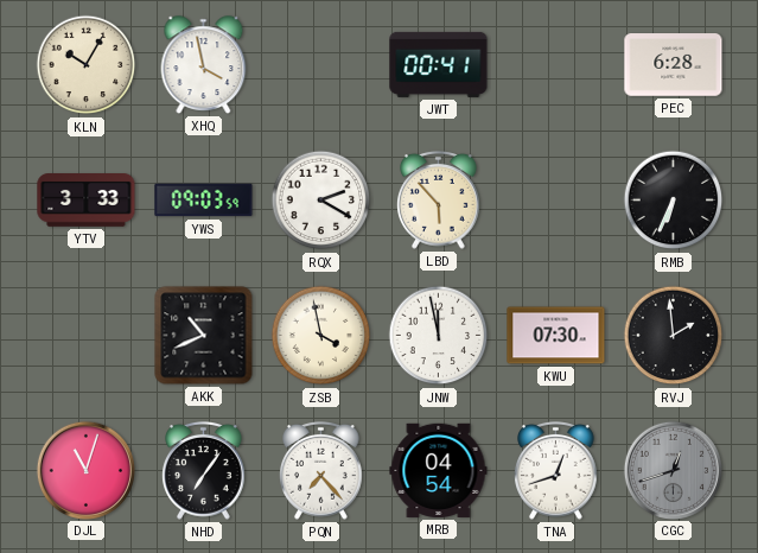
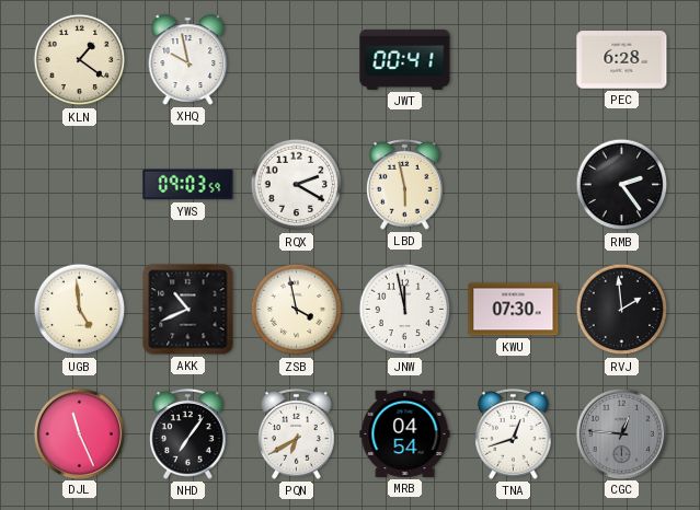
KLN: 10:05 -> 1:21 (80, 60)
XHQ: 3:58 -> 9:58 (188, 60)
YTV: 3:33 -> none (87, 201)
LBD: 5:53 -> 5:58 (405, 184)
RMB: 6:34 -> 2:24 (622, 185)
UGB: none -> 4:59 (80, 310)
DJL: 11:03 -> 11:26 (79, 433)
PQN: 7:23 -> 6:40 (297, 433)
CGC: 12:42 -> 12:46 (621, 433)
